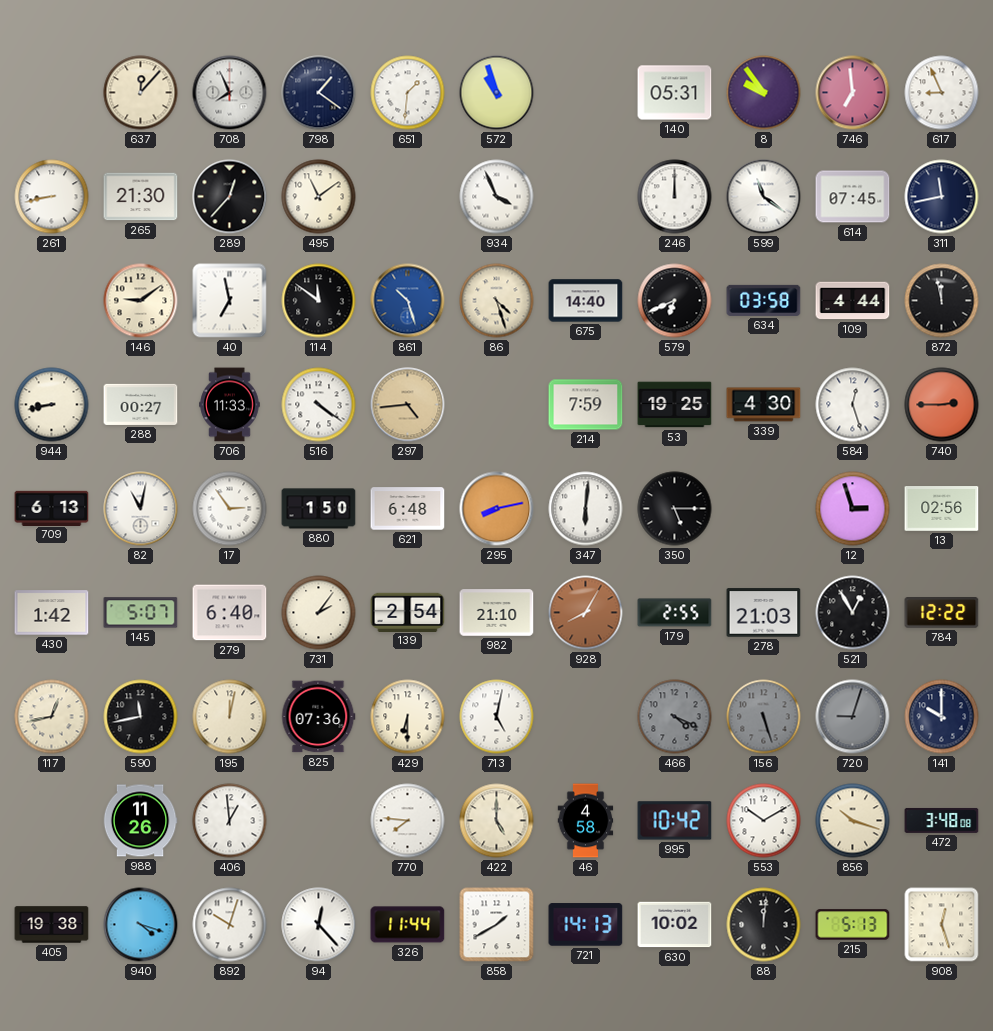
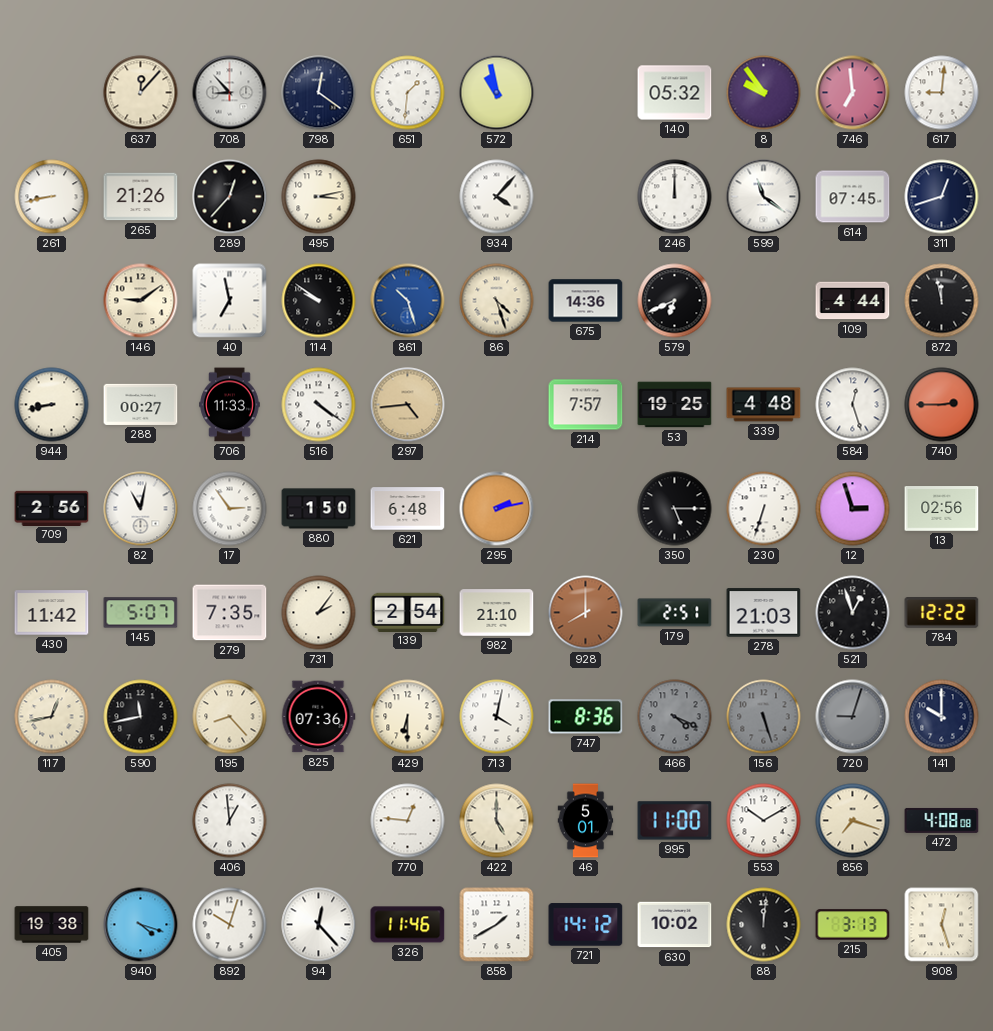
708: 7:56 -> 8:53 (230, 93)
798: 1:21 -> 12:21 (319, 93)
572: 10:57 -> 10:58 (497, 93)
140: 05:31 -> 05:32 (675, 93)
617: 8:56 -> 9:01 (942, 93)
265: 21:30 -> 21:26 (141, 197)
495: 11:09 -> 3:13 (319, 197)
934: 3:56 -> 4:07 (497, 197)
311: 11:43 -> 12:42 (942, 197)
114: 11:51 -> 9:51 (319, 301)
675: 14:40 -> 14:36 (586, 301)
634: 03:58 -> none (764, 300)
214: 7:59 -> 7:57 (586, 405)
339: 4:30 -> 4:48 (764, 405)
709: 6:13 -> 2:56 (52, 508)
295: 8:13 -> 2:13 (497, 509)
347: 6:01 -> none (586, 509)
230: none -> 6:33 (764, 509)
430: 1:42 -> 11:42 (52, 613)
279: 6:40 -> 7:35 (230, 613)
928: 8:05 -> 8:00 (586, 613)
179: 2:55 -> 2:51 (675, 613)
521: 12:55 -> 12:57 (853, 613)
195: 12:02 -> 8:23 (230, 717)
713: 5:02 -> 4:02 (497, 717)
747: none -> 8:36 (586, 717)
988: 11:26 -> none (140, 821)
770: 7:46 -> 12:46 (408, 821)
46: 4:58 -> 5:01 (586, 821)
995: 10:42 -> 11:00 (675, 821)
856: 10:18 -> 7:18 (853, 821)
472: 3:48 -> 4:08 (942, 821)
326: 11:44 -> 11:46 (408, 925)
721: 14:13 -> 14:12 (586, 925)
215: 5:13 -> 3:13 (853, 925)
